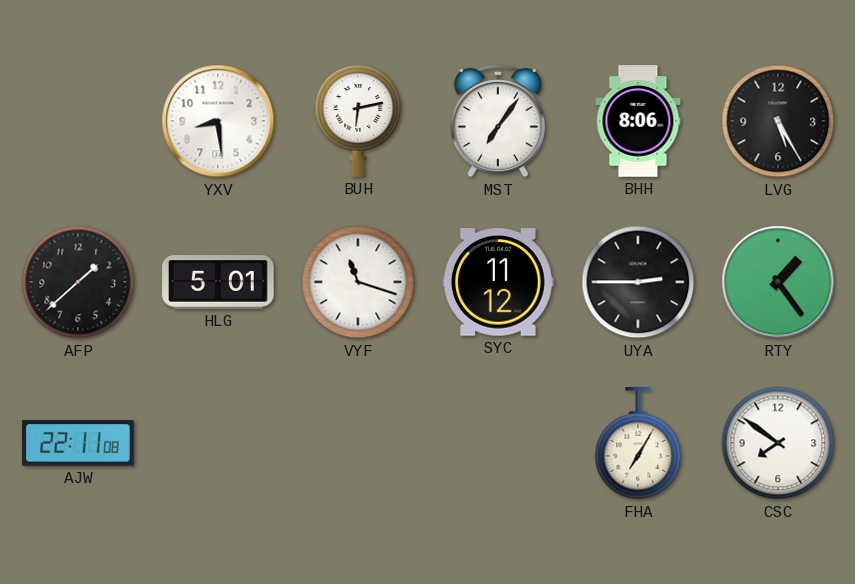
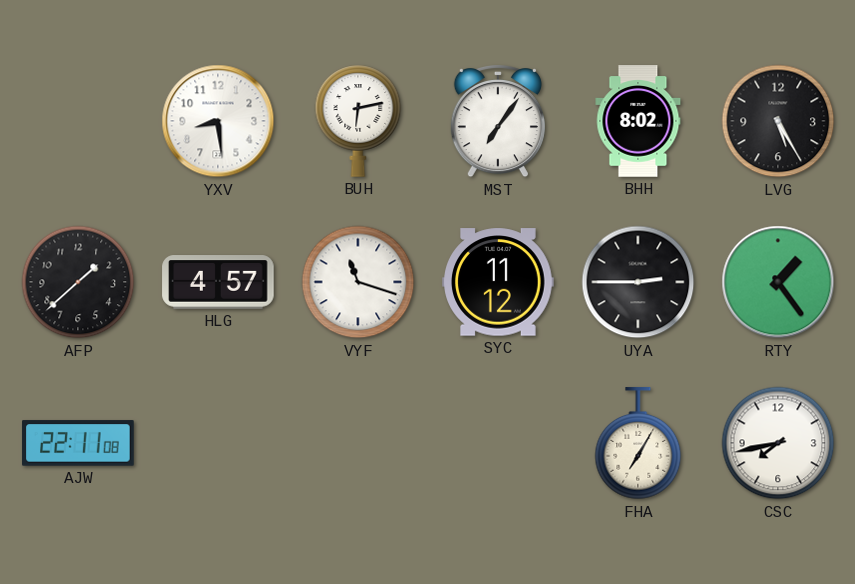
BHH: 8:06 -> 8:02 (638, 121)
HLG: 5:01 -> 4:57 (218, 282)
CSC: 7:51 -> 7:43 (778, 443)
